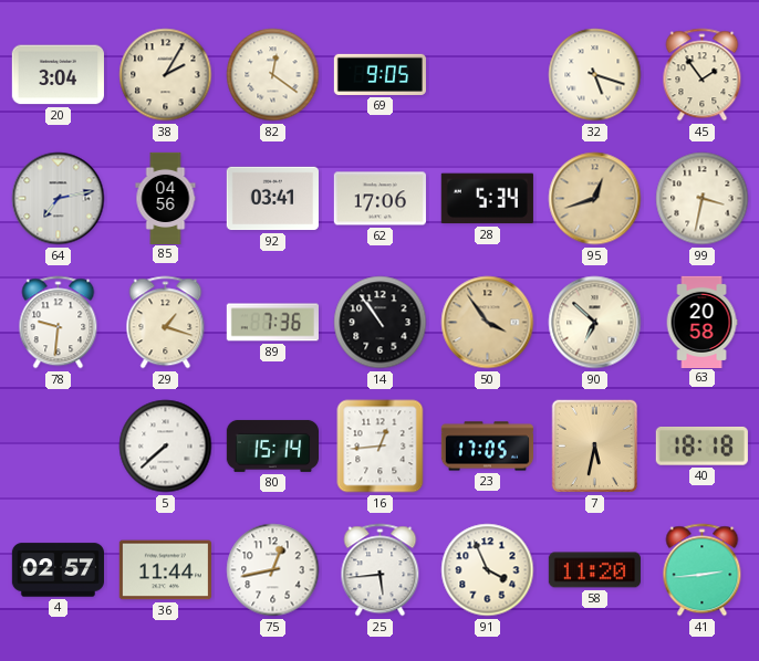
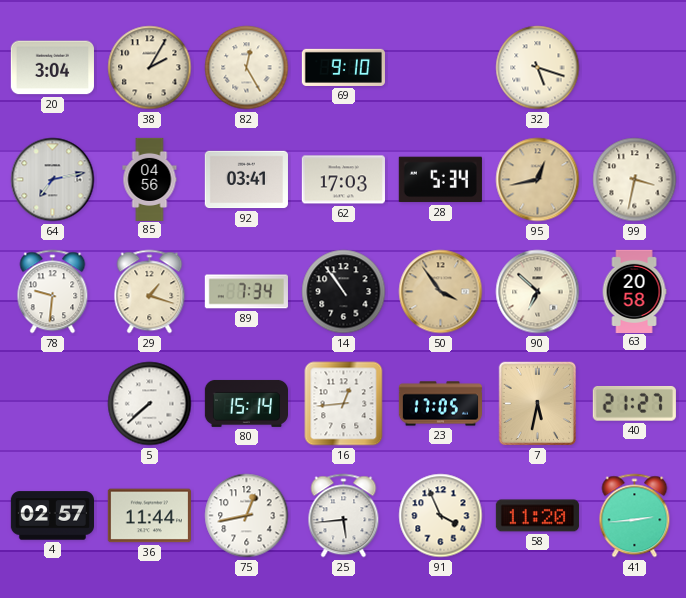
82: 12:21 -> 12:25 (247, 68)
69: 9:05 -> 9:10 (343, 67)
45: 1:54 -> none (703, 75)
62: 17:06 -> 17:03 (343, 180)
95: 12:42 -> 12:43 (538, 180)
89: 7:36 -> 7:34 (246, 292)
40: 18:18 -> 21:27 (634, 403)
